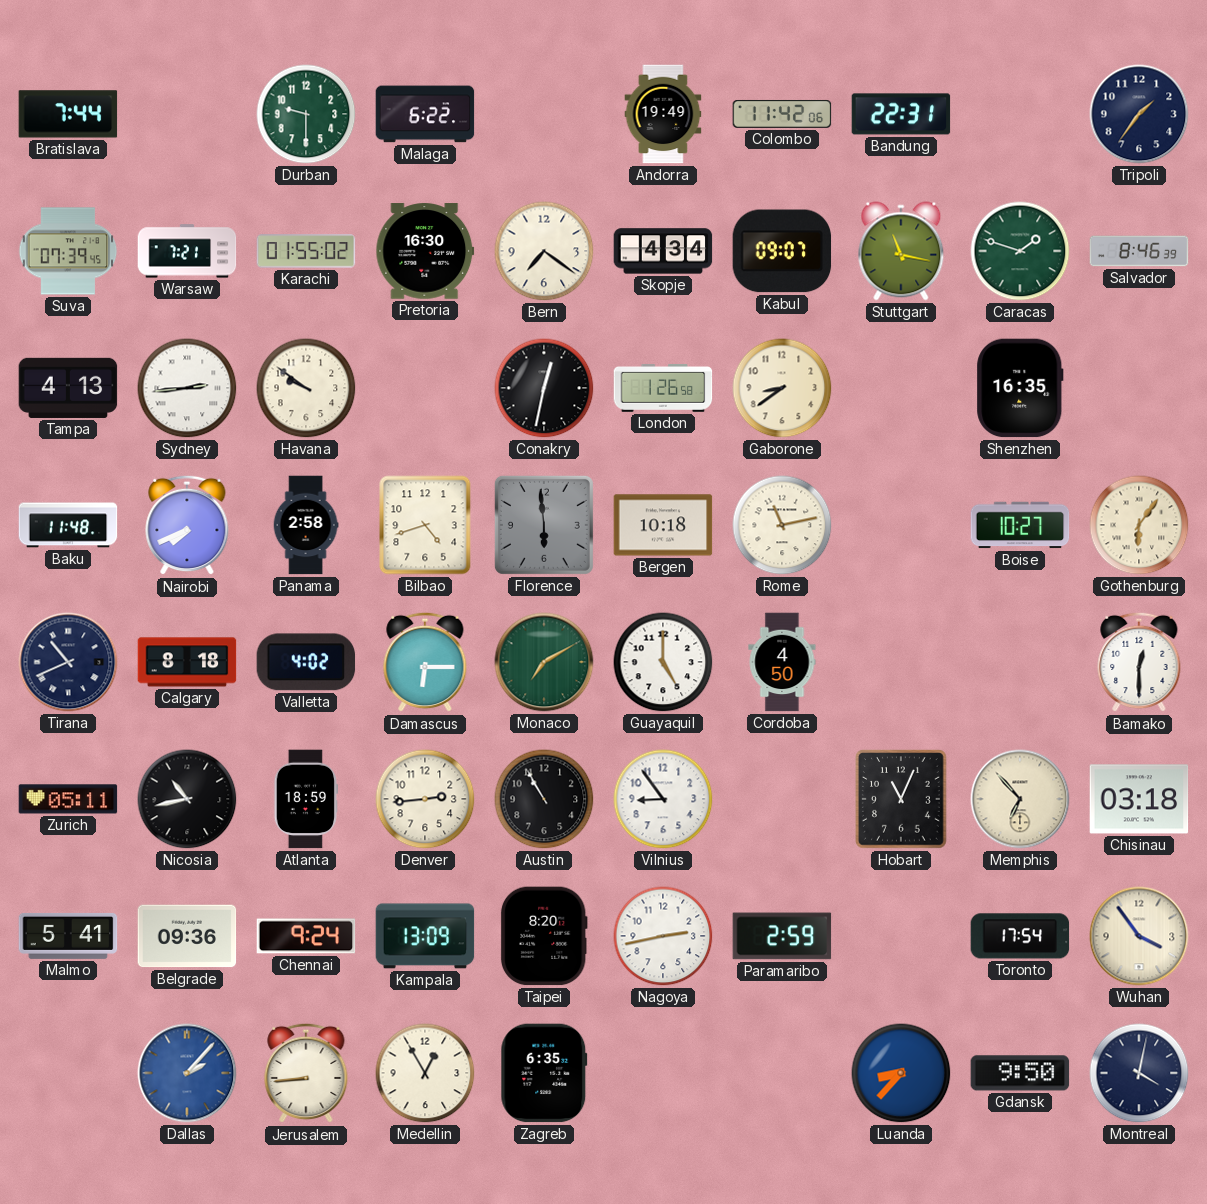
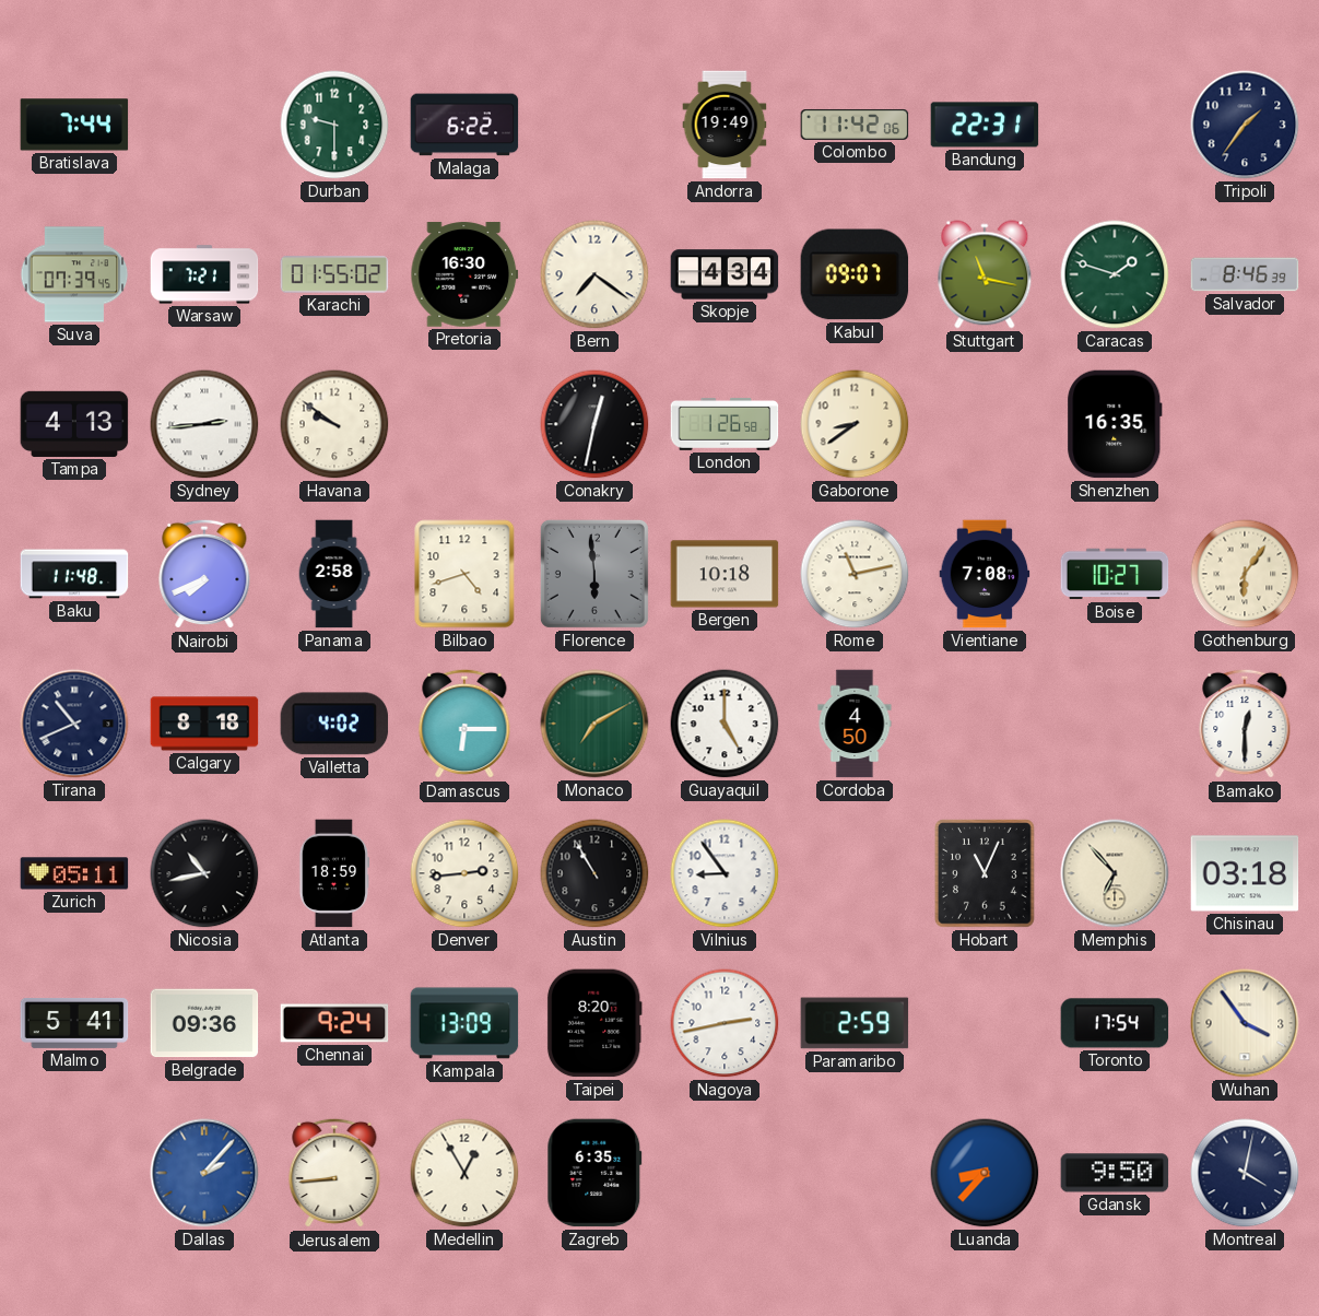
Vientiane: none -> 7:08 (985, 574)
